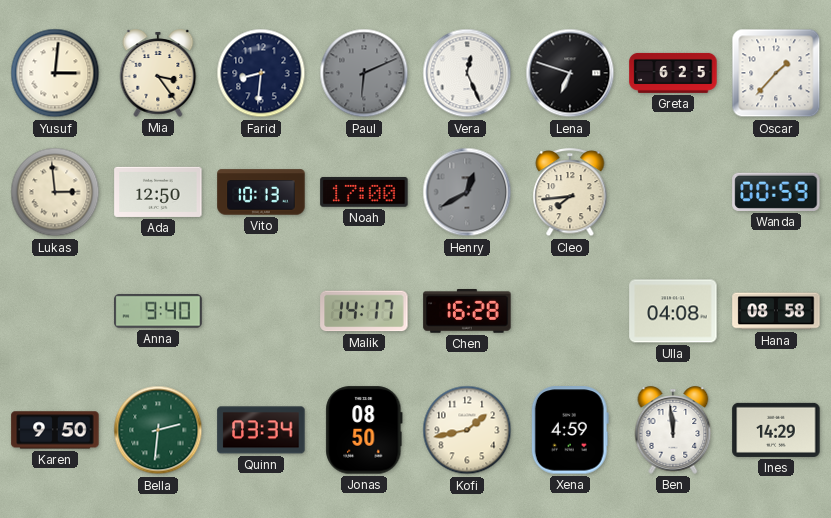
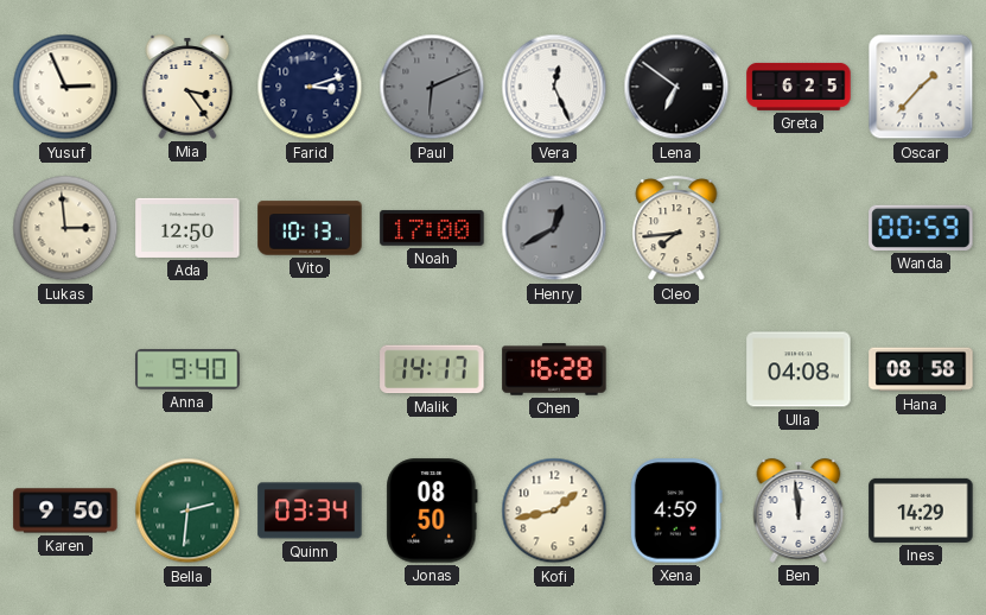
Yusuf: 3:01 -> 2:56 (65, 87)
Farid: 8:31 -> 3:12 (310, 87)
Lena: 6:48 -> 6:51 (676, 87)
